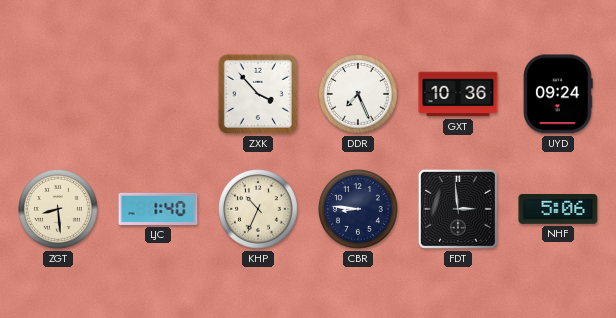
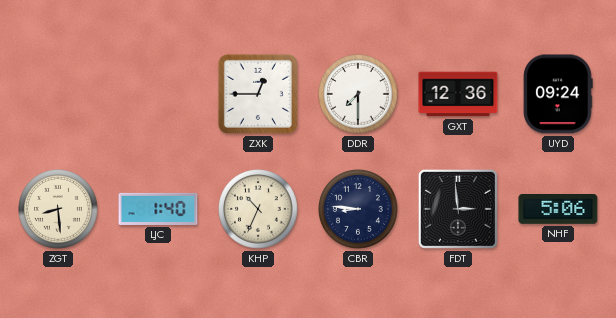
ZXK: 3:53 -> 12:45 (258, 94)
DDR: 7:26 -> 7:30 (358, 94)
GXT: 10:36 -> 12:36 (458, 94)
